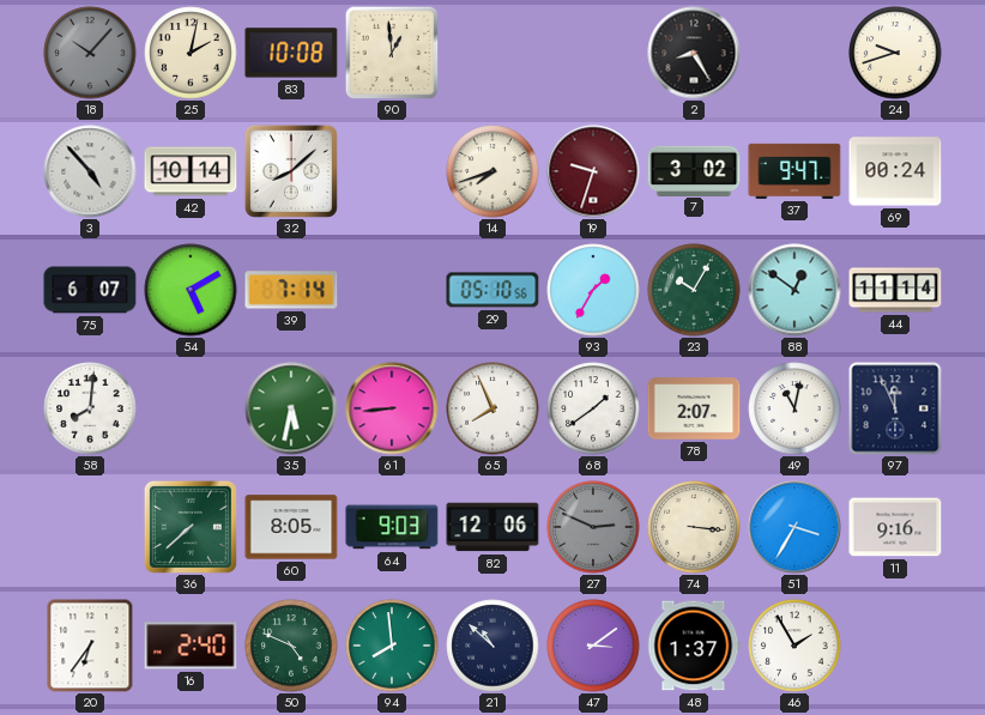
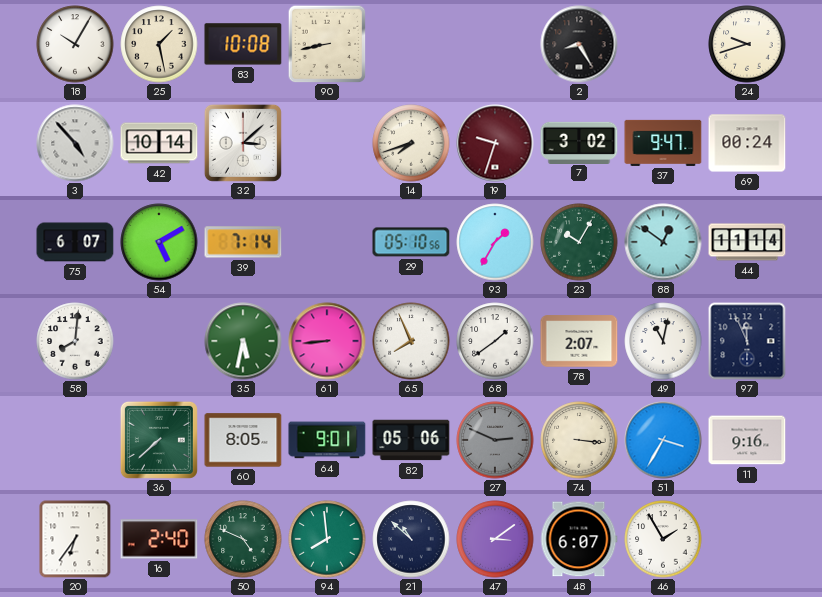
18: 10:07 -> 10:05 (75, 44)
18 dial: grey -> white (75, 44)
25: 2:02 -> 1:28 (159, 44)
90: 12:59 -> 8:43 (327, 44)
32: 8:08 -> 3:08 (243, 143)
64: 9:03 -> 9:01 (327, 440)
82: 12:06 -> 05:06 (411, 440)
48: 1:37 -> 6:07 (579, 539)
